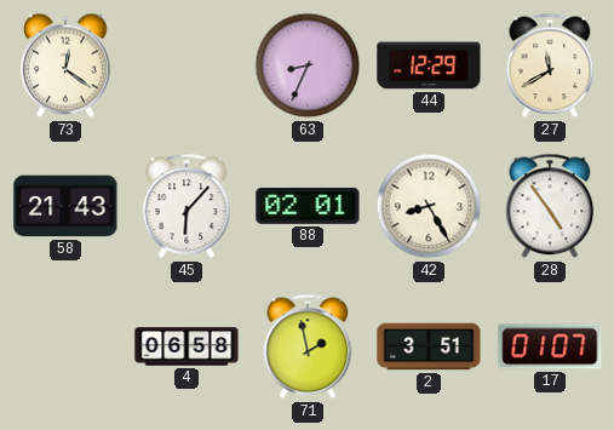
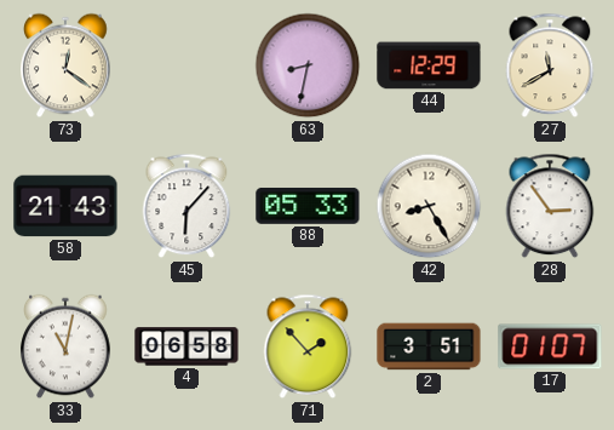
63: 8:34 -> 8:32 (308, 65)
88: 02:01 -> 05:33 (308, 206)
28: 4:54 -> 2:54 (550, 206)
33: none -> 11:02 (65, 346)
71: 1:58 -> 1:53 (308, 346)
